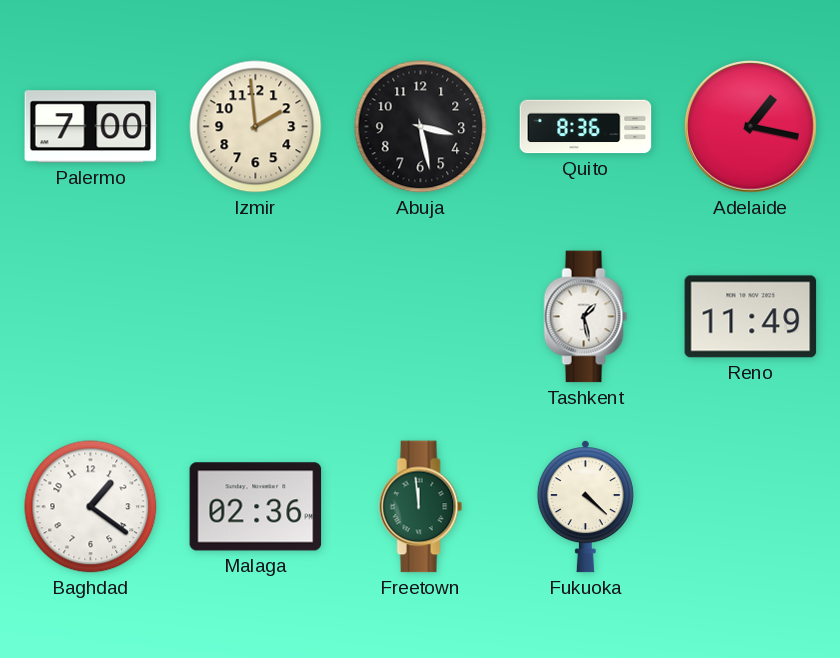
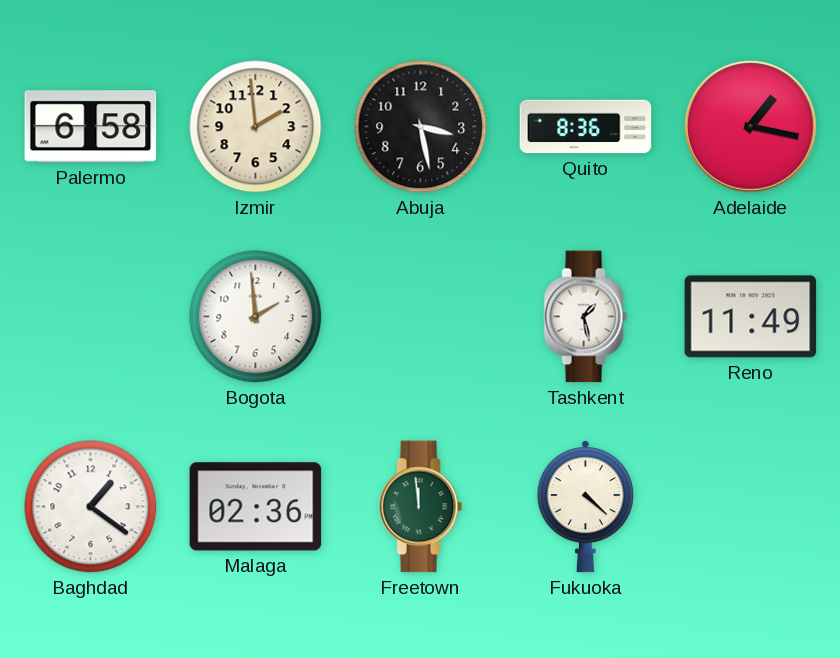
Palermo: 7:00 -> 6:58 (91, 127)
Bogota: none -> 1:59 (256, 317)
